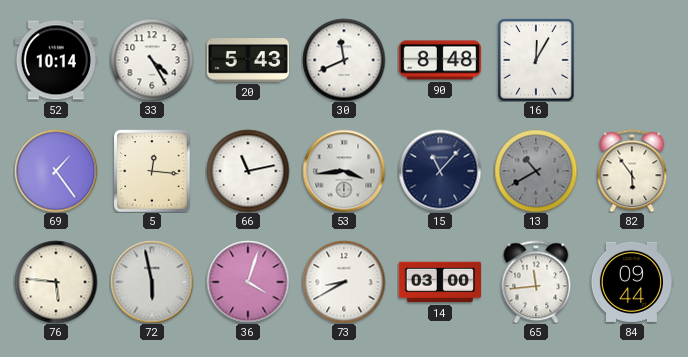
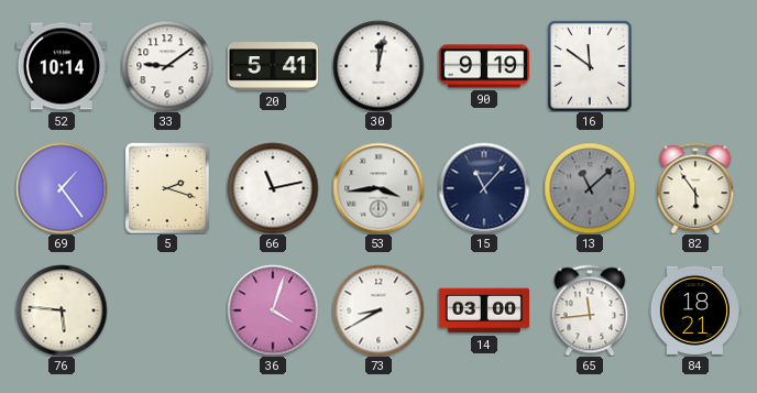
33: 4:25 -> 9:09 (167, 66)
20: 5:43 -> 5:41 (272, 66)
30: 11:41 -> 12:02 (378, 66)
90: 8:48 -> 9:19 (483, 66)
16: 12:05 -> 11:51 (590, 66)
5: 12:16 -> 2:18 (167, 188)
13: 10:40 -> 11:08 (590, 188)
72: 5:58 -> none (152, 282)
84: 09:44 -> 18:21 (695, 310)
